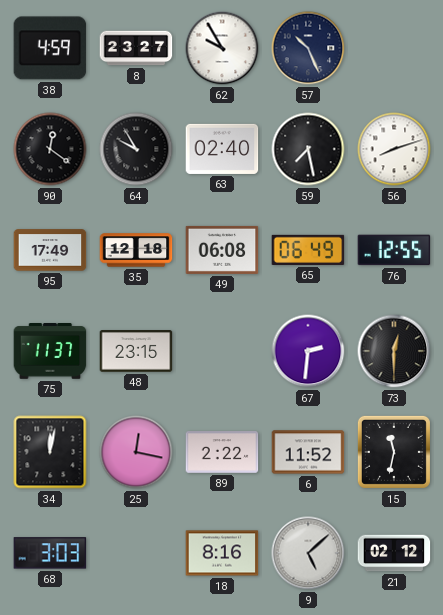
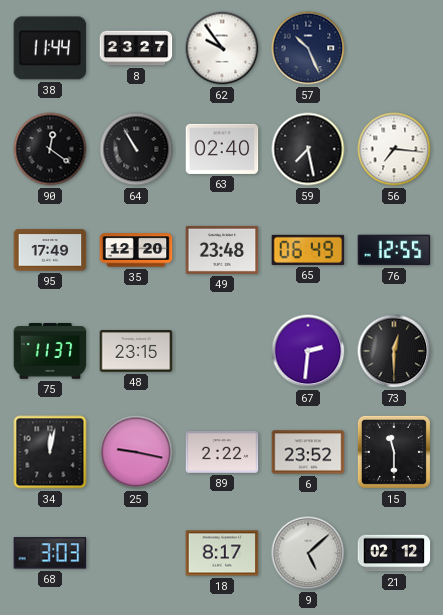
38: 4:59 -> 11:44 (50, 48)
62: 9:55 -> 9:54 (222, 48)
64: 9:55 -> 10:55 (136, 149)
56: 8:12 -> 7:16 (394, 149)
35: 12:18 -> 12:20 (136, 250)
49: 06:08 -> 23:48 (222, 250)
25: 12:17 -> 9:17 (136, 452)
6: 11:52 -> 23:52 (308, 452)
15: 11:32 -> 11:30 (394, 452)
18: 8:16 -> 8:17 (222, 553)
